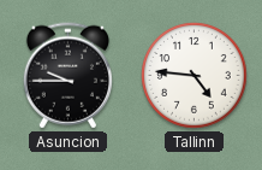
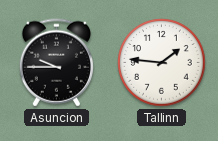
Tallinn: 4:46 -> 1:46 (162, 63)
